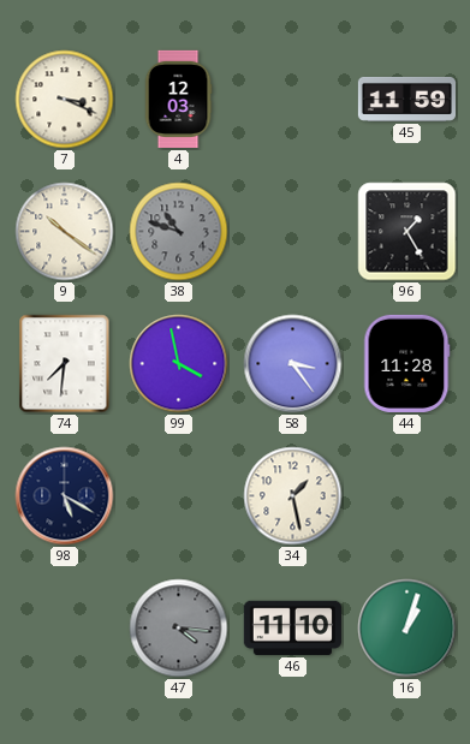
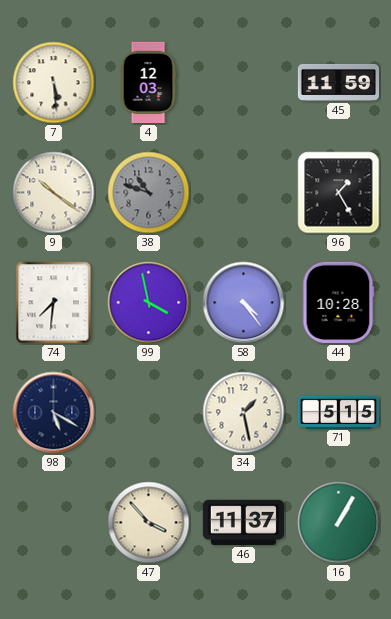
7: 3:19 -> 5:29 (54, 83)
58: 3:24 -> 4:24 (244, 303)
44: 11:28 -> 10:28 (339, 302)
71: none -> 5:15 (338, 412)
47: 4:16 -> 3:53 (149, 523)
47 dial: grey -> cream (149, 523)
46: 11:10 -> 11:37 (243, 522)
16: 1:03 -> 1:05 (339, 523)
